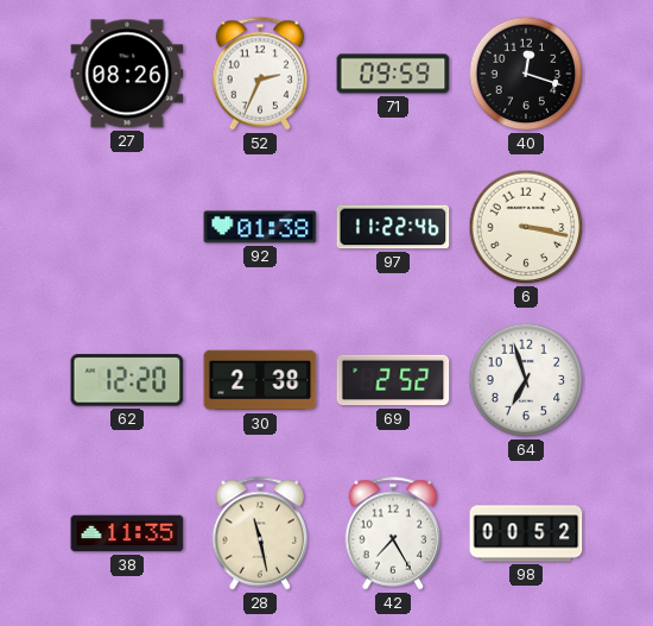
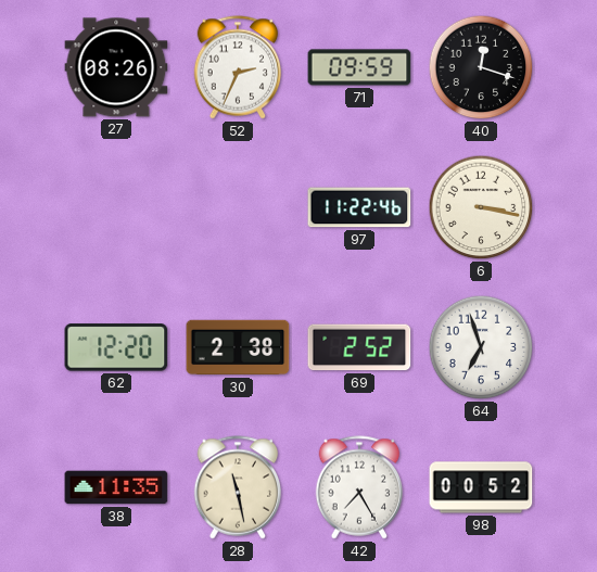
92: 01:38 -> none (260, 227)
